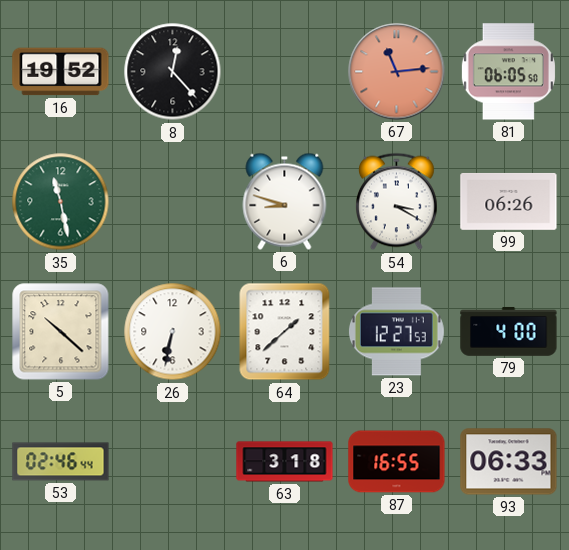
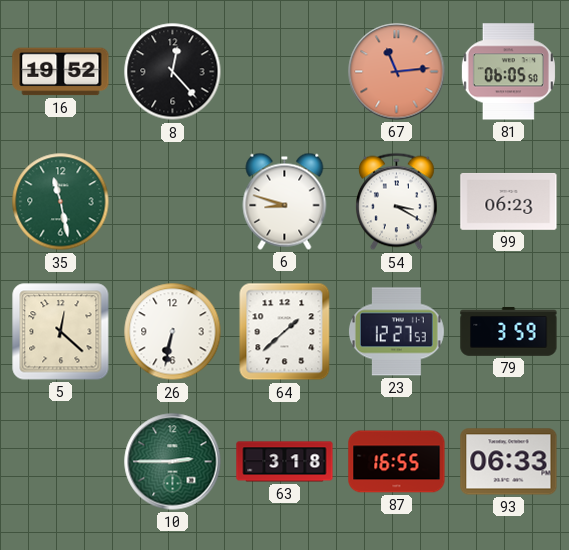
99: 06:26 -> 06:23 (509, 201)
5: 10:22 -> 12:22 (61, 332)
79: 4:00 -> 3:59 (509, 332)
53: 02:46 -> none (61, 462)
10: none -> 2:45 (173, 462)
